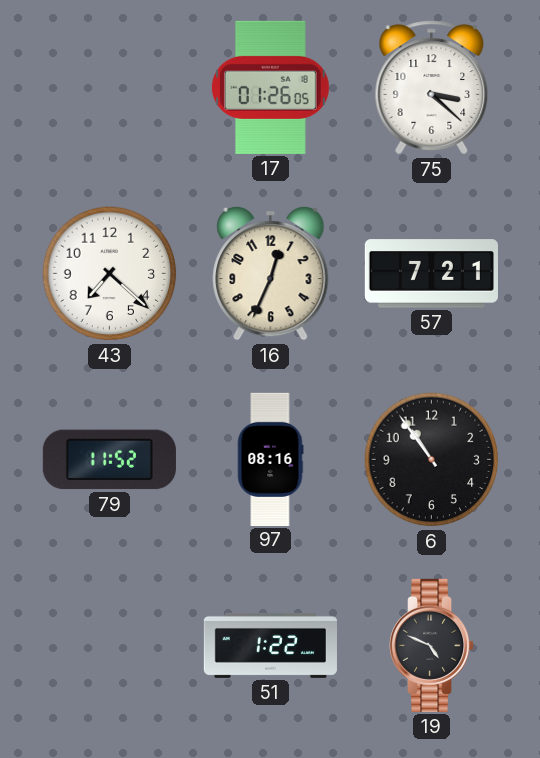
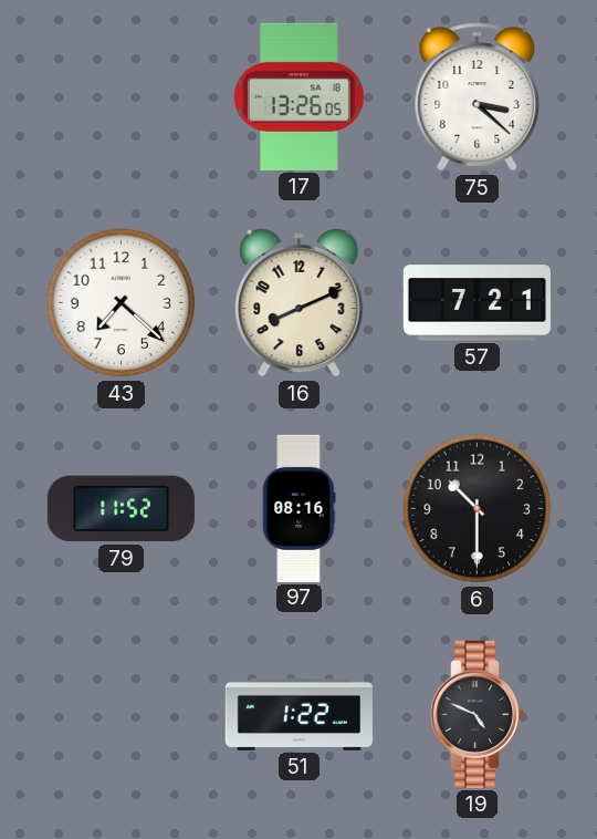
17: 01:26 -> 13:26 (298, 96)
16: 12:34 -> 8:11 (300, 302)
6: 10:54 -> 10:30 (478, 509)
